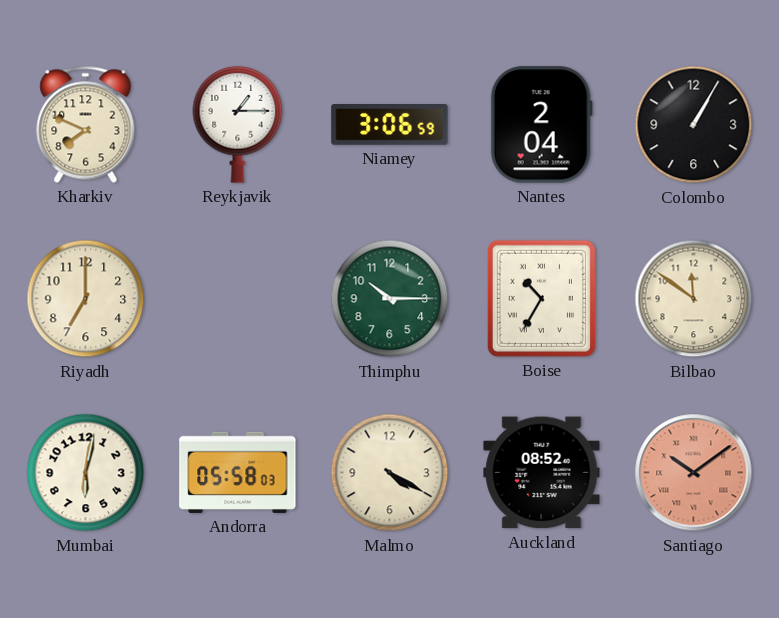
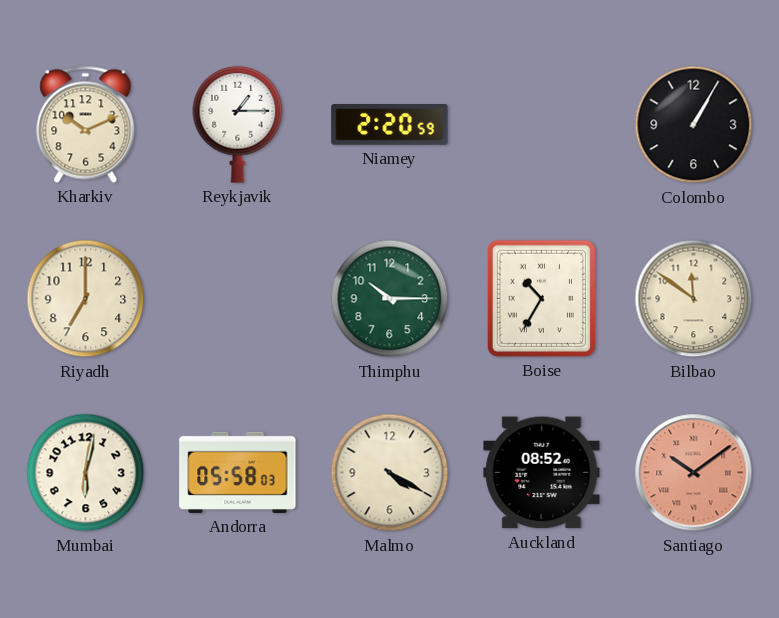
Kharkiv: 7:49 -> 10:11 (86, 124)
Niamey: 3:06 -> 2:20 (390, 125)
Nantes: 2:04 -> none (541, 125)
